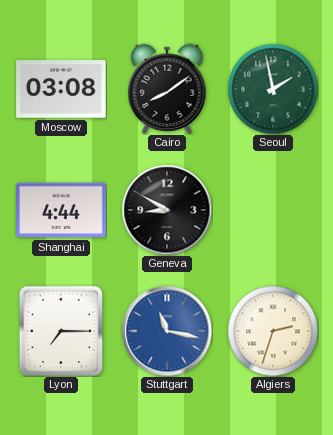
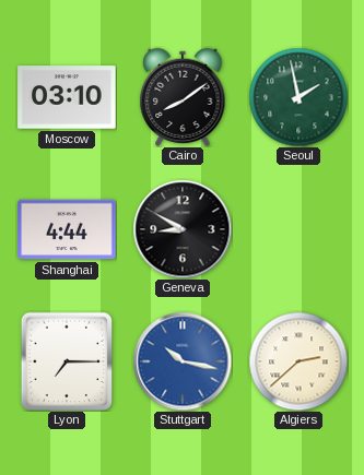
Moscow: 03:08 -> 03:10 (67, 97)
Stuttgart: 11:17 -> 10:17 (183, 361)
Algiers: 2:33 -> 2:38 (298, 361)
